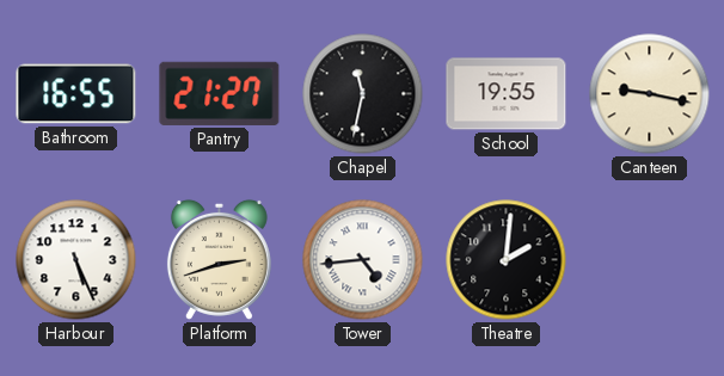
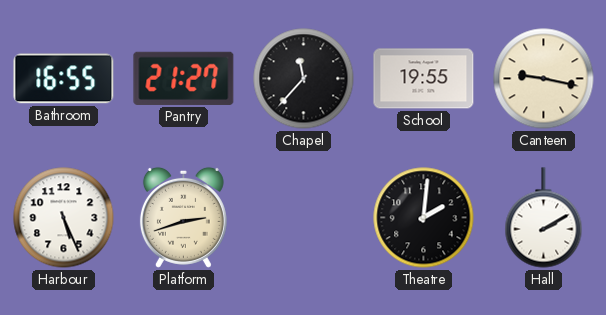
Chapel: 11:32 -> 11:37 (304, 79)
Tower: 4:44 -> none (363, 260)
Hall: none -> 2:10 (544, 218)
